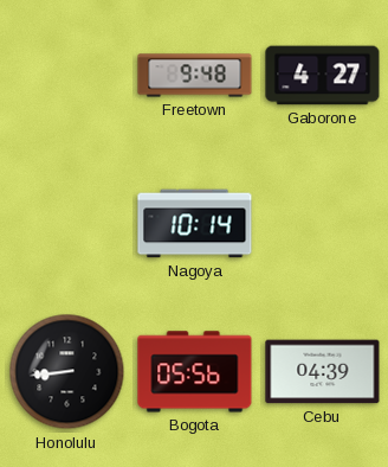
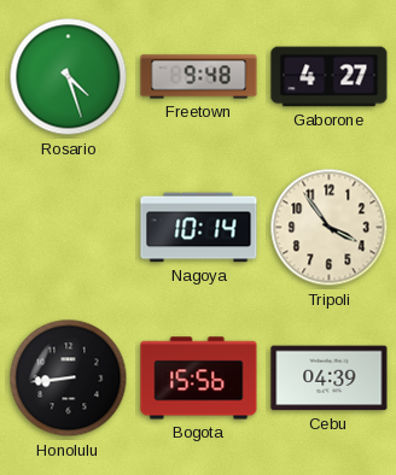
Rosario: none -> 4:27 (69, 77)
Tripoli: none -> 3:54 (330, 228)
Bogota: 05:56 -> 15:56 (199, 379)
